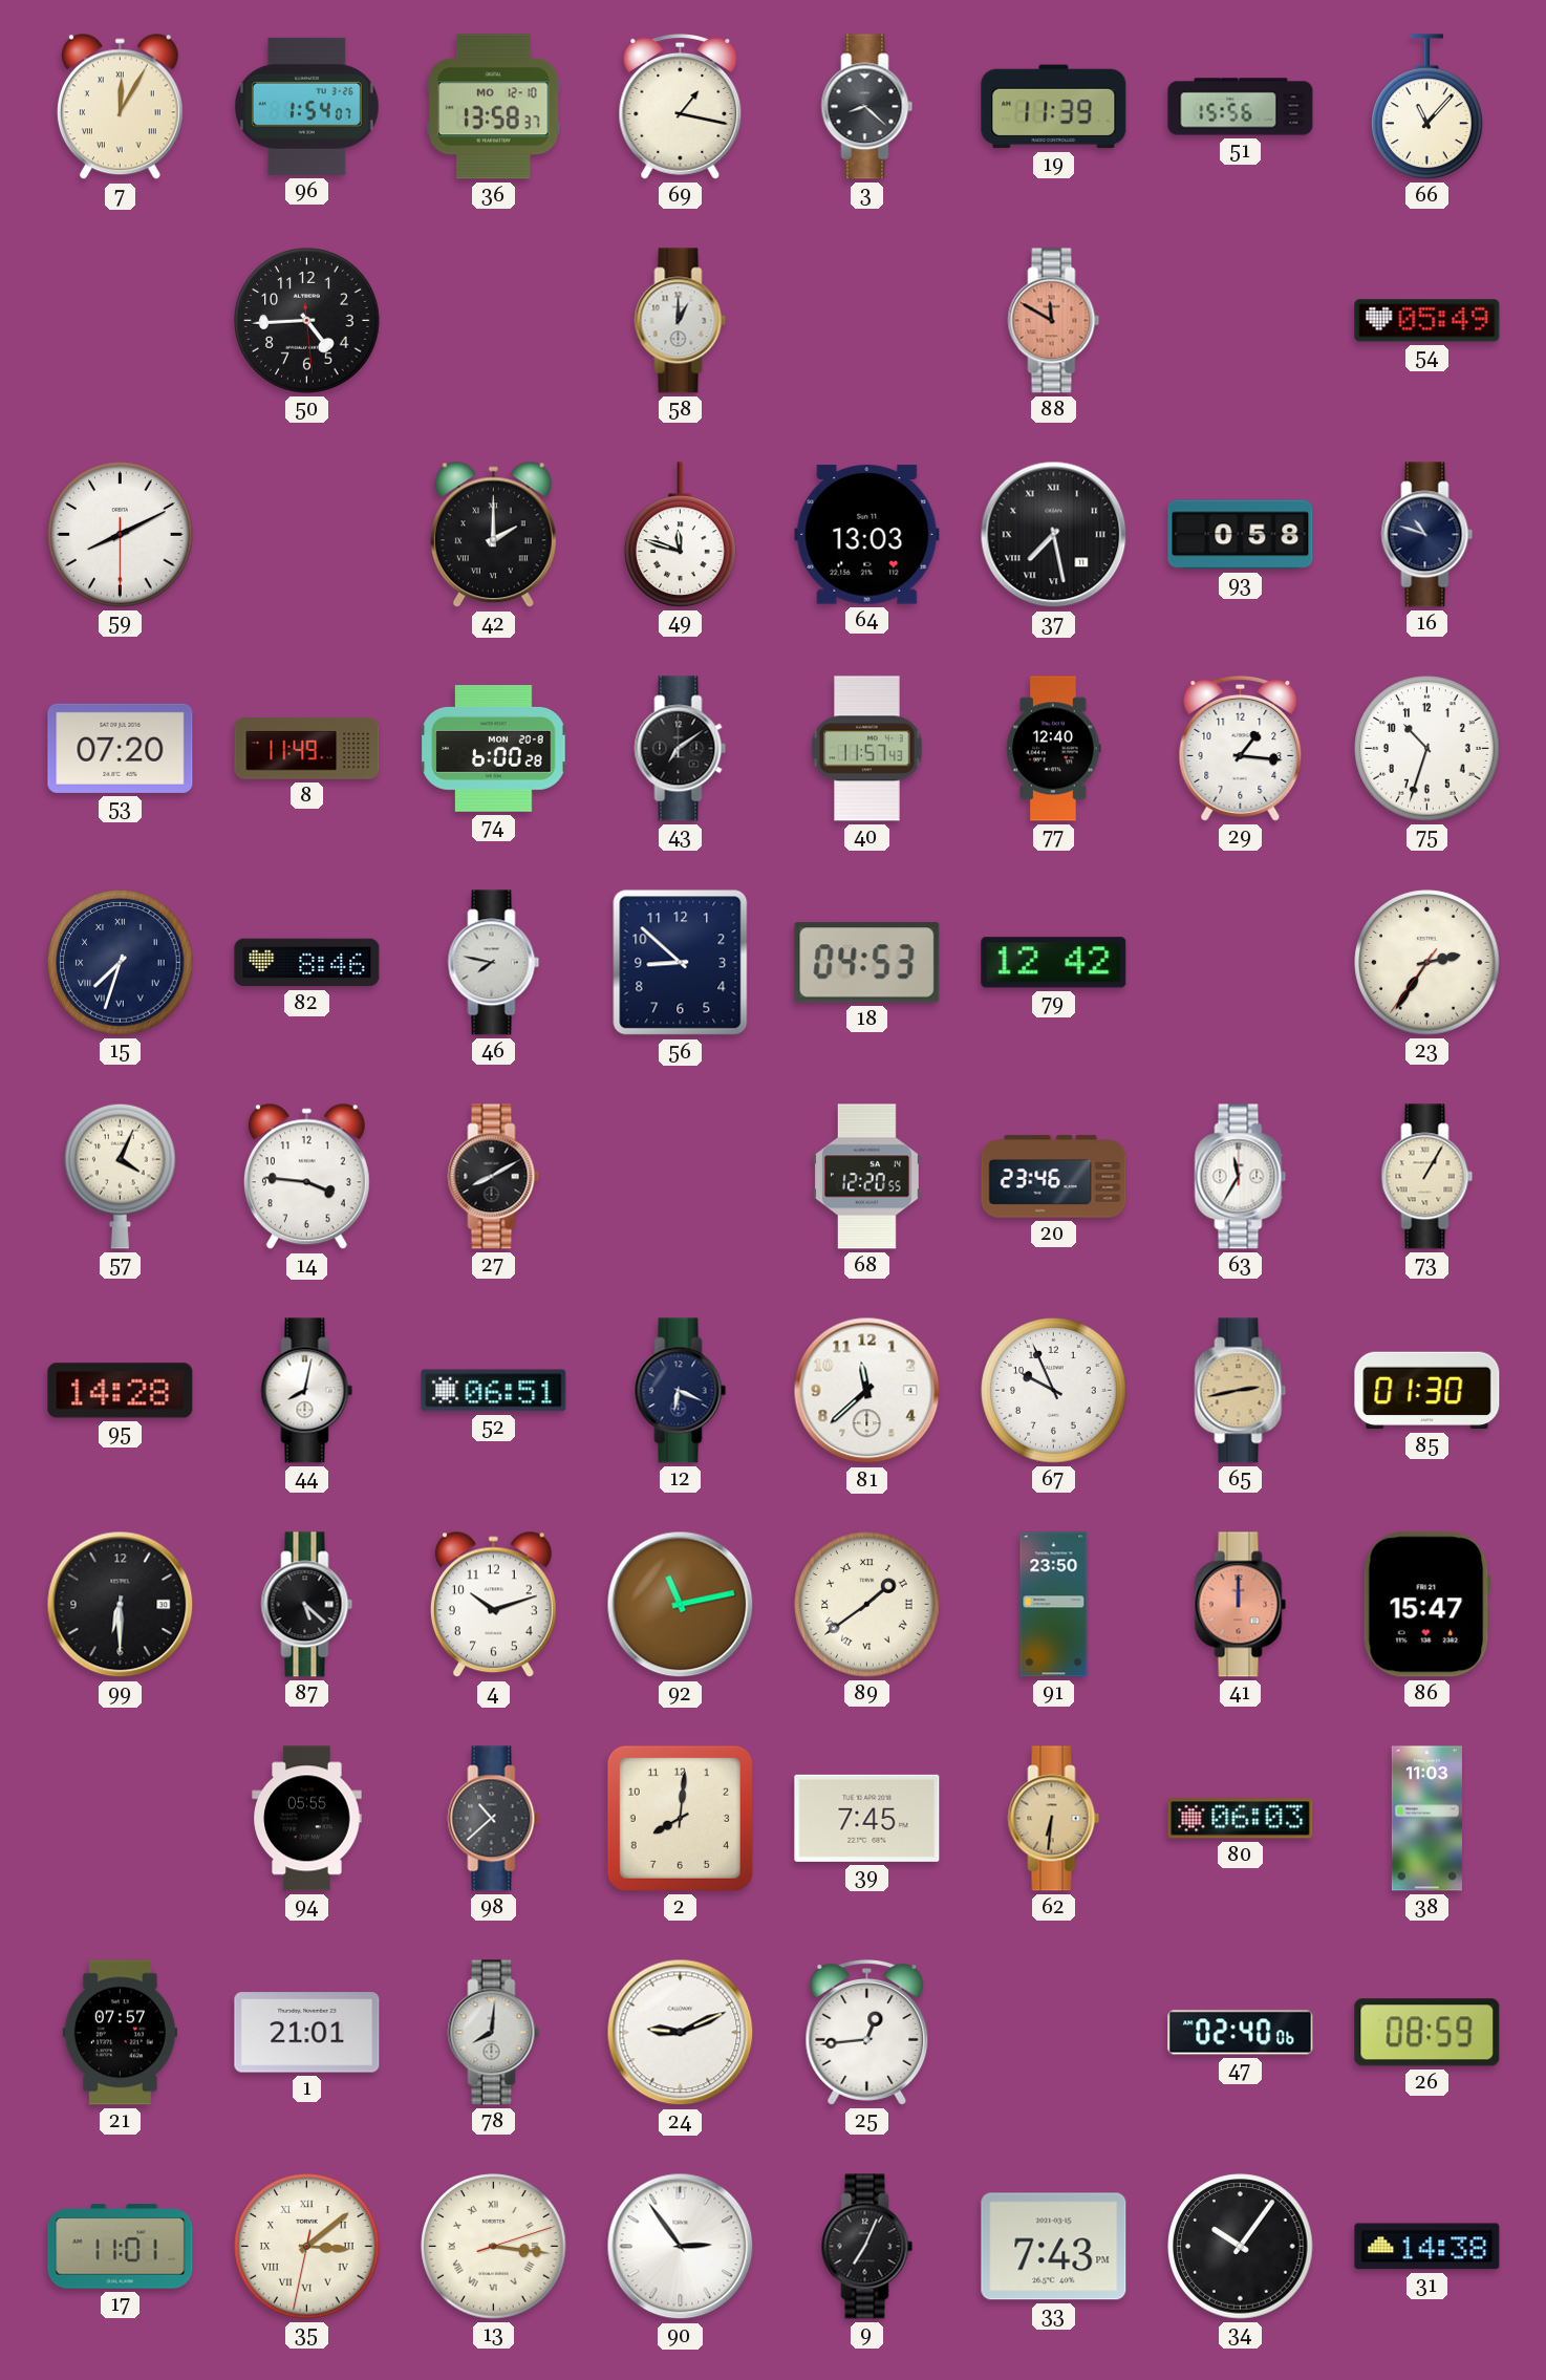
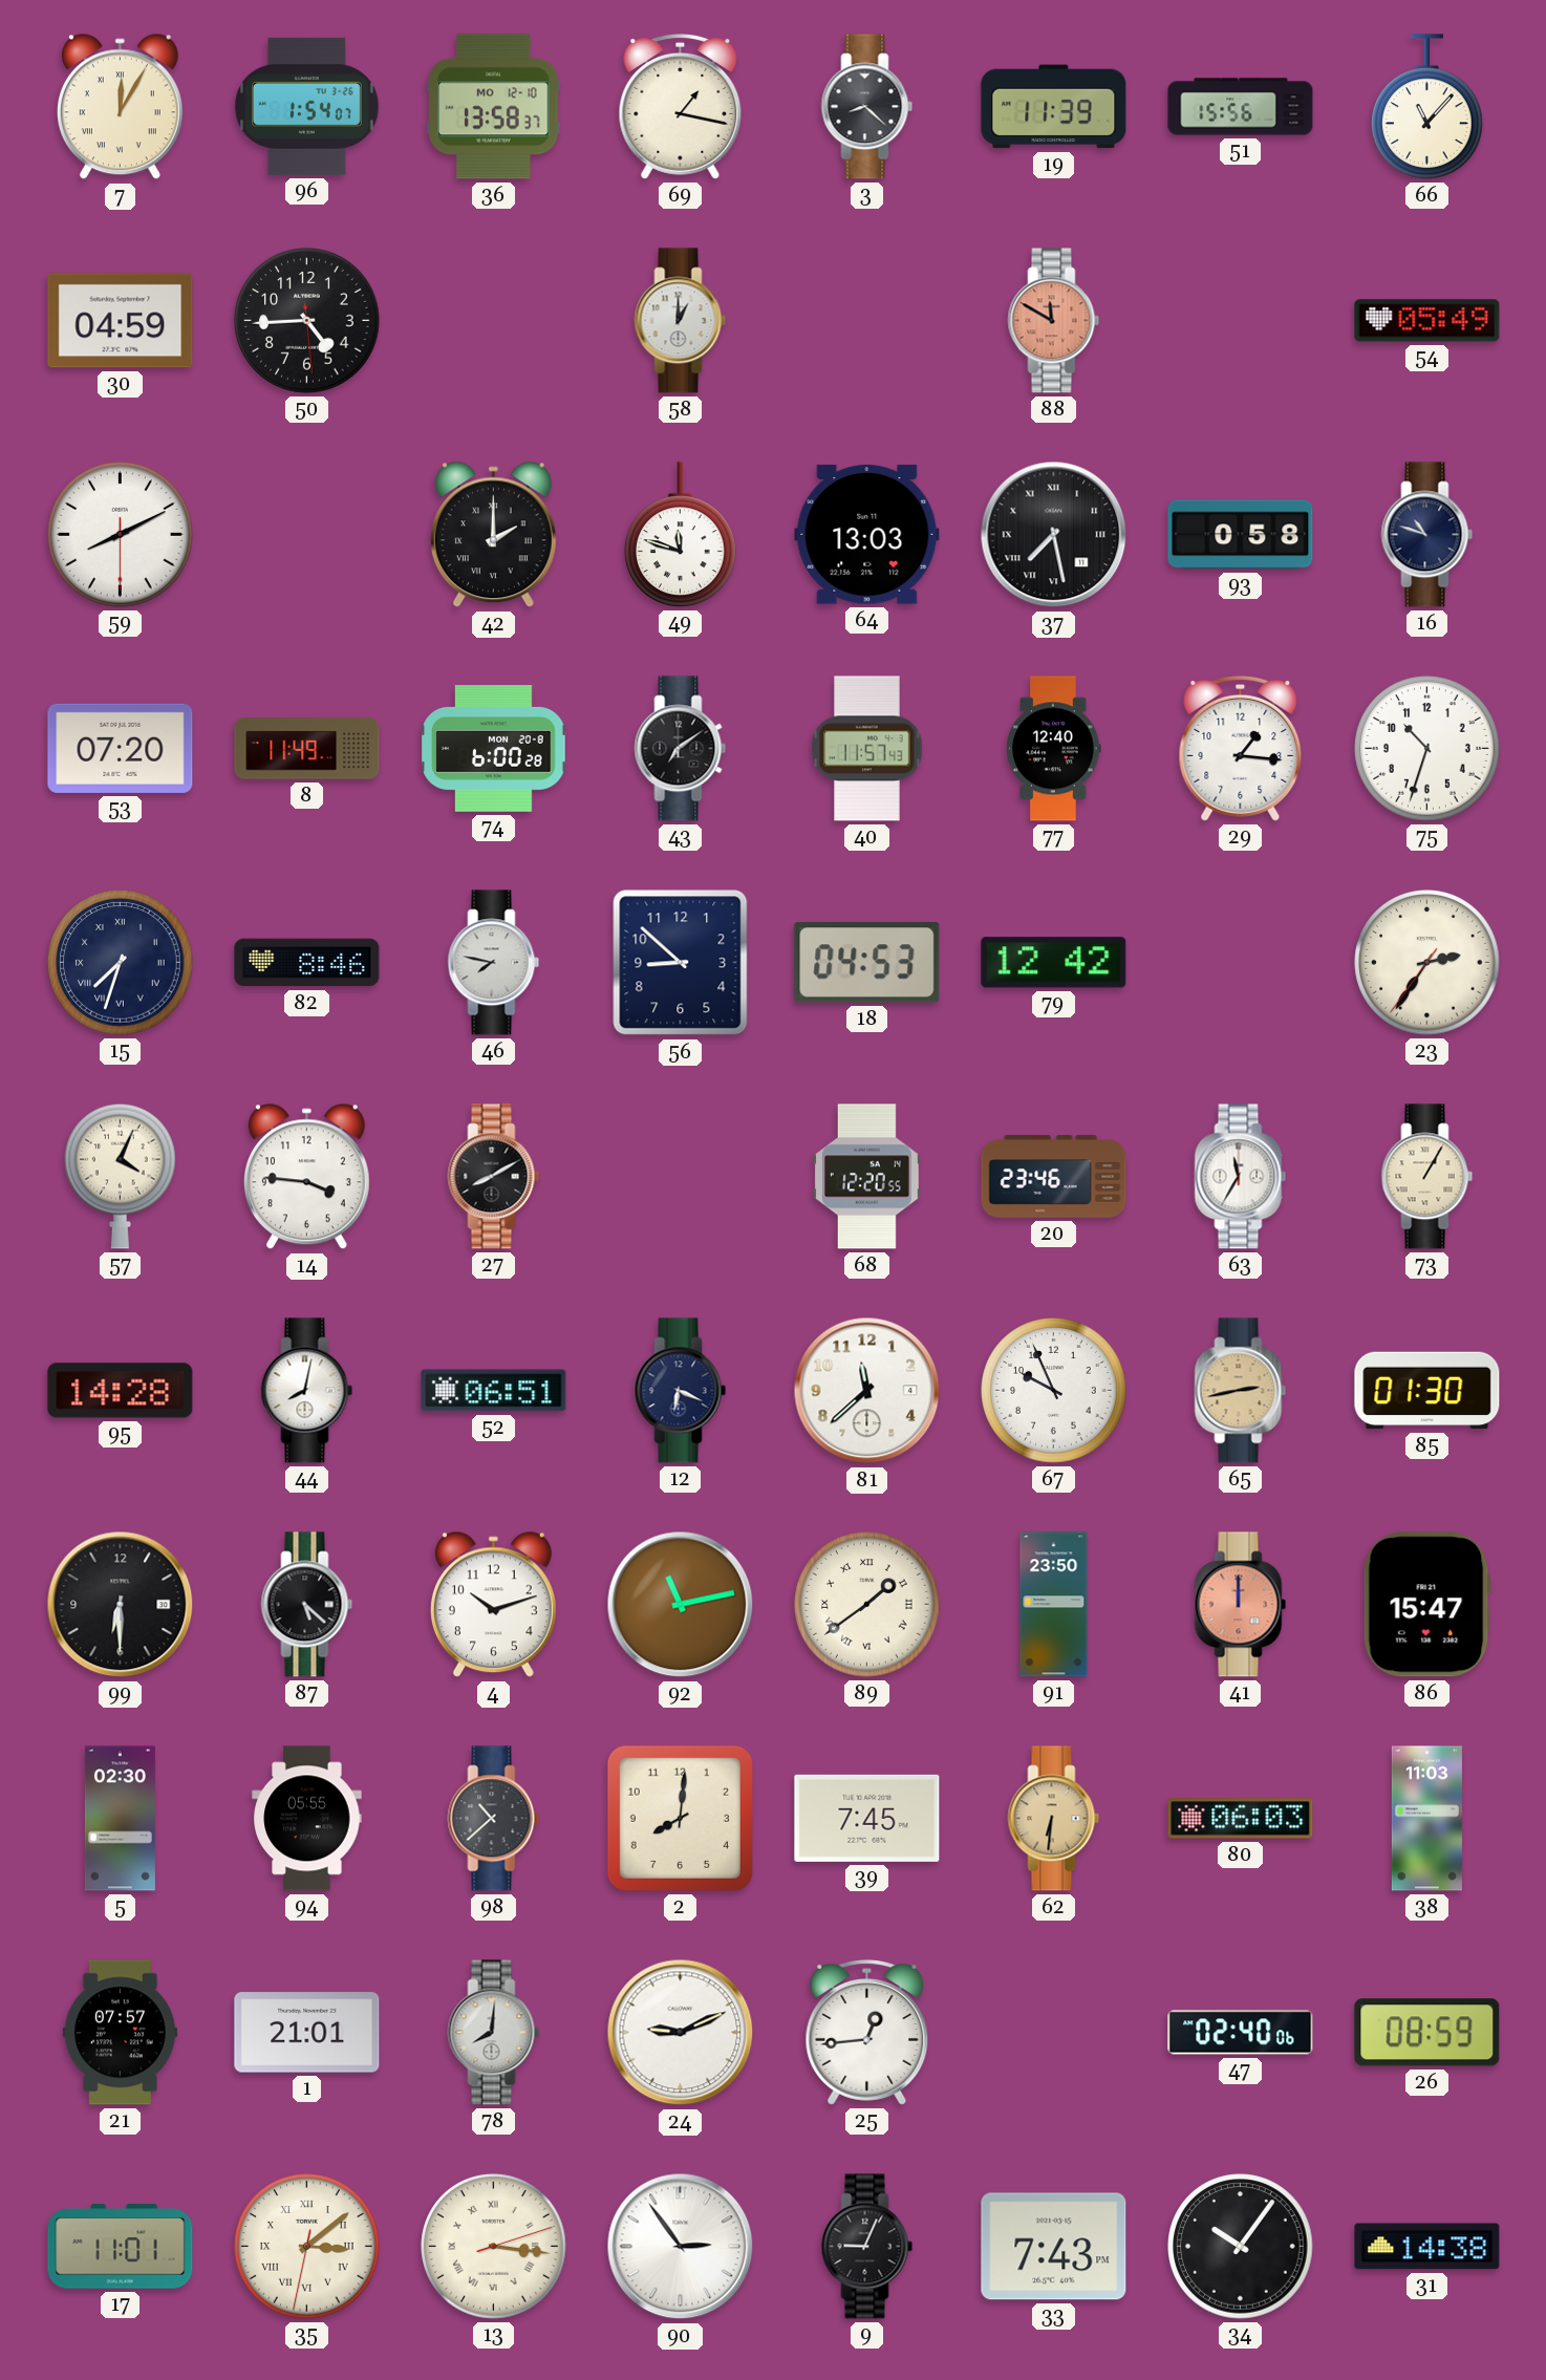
30: none -> 04:59 (121, 321)
5: none -> 02:30 (120, 1819)
9: 7:04 -> 9:04 (867, 2247)
